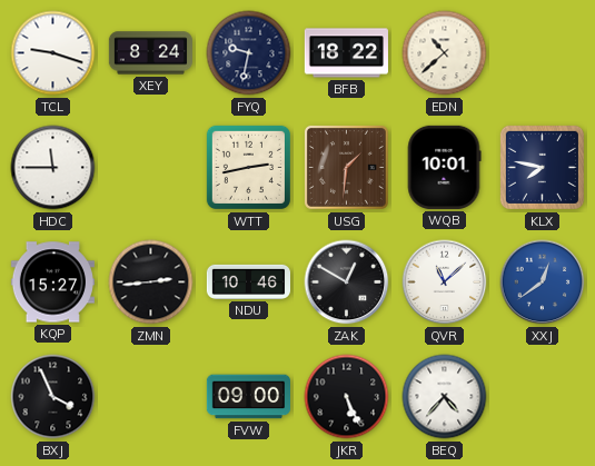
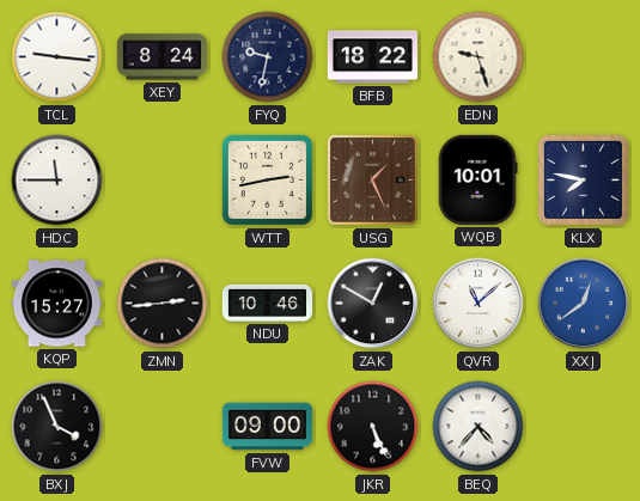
TCL: 9:18 -> 9:16 (57, 57)
EDN: 10:38 -> 9:27 (479, 57)
USG: 1:31 -> 1:26 (372, 179)
